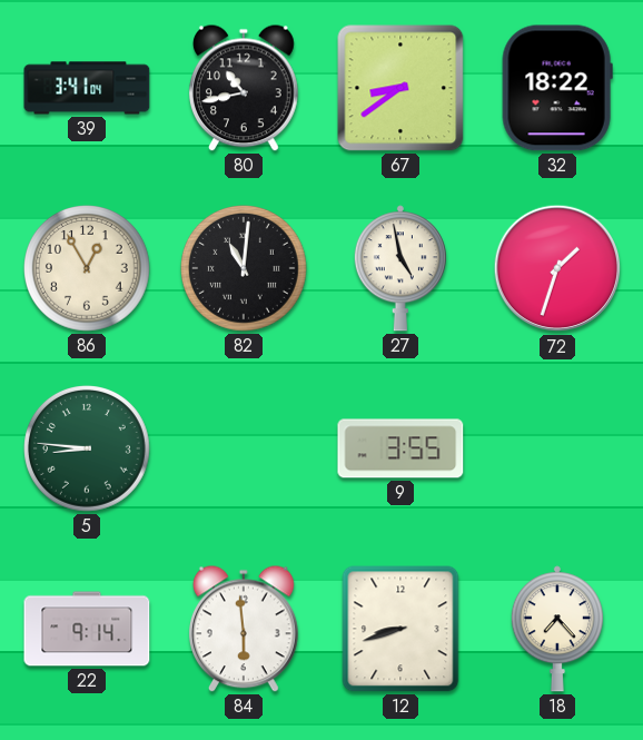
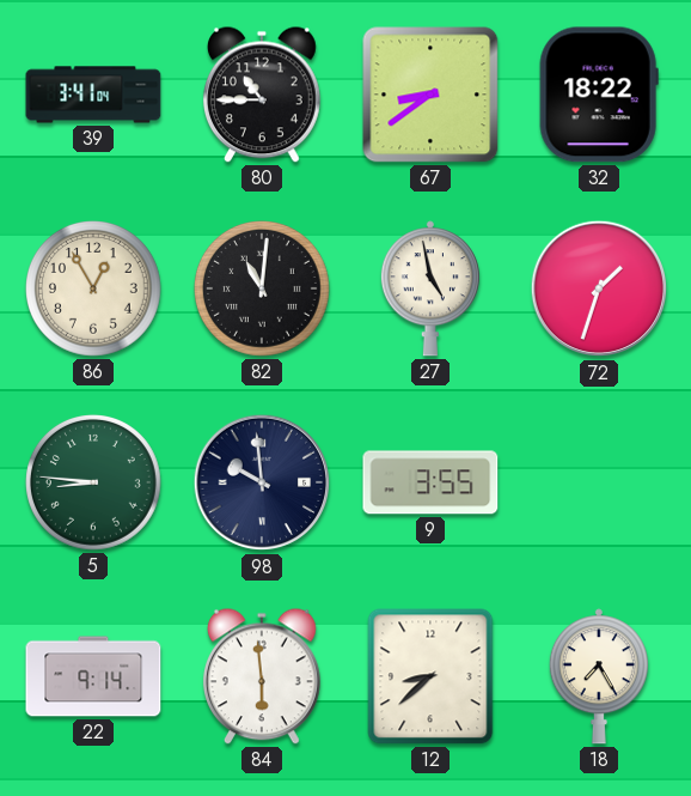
80: 10:43 -> 10:45 (262, 95)
98: none -> 9:59 (262, 482)
12: 8:42 -> 8:38 (430, 676)
18: 7:23 -> 7:25 (599, 676)
